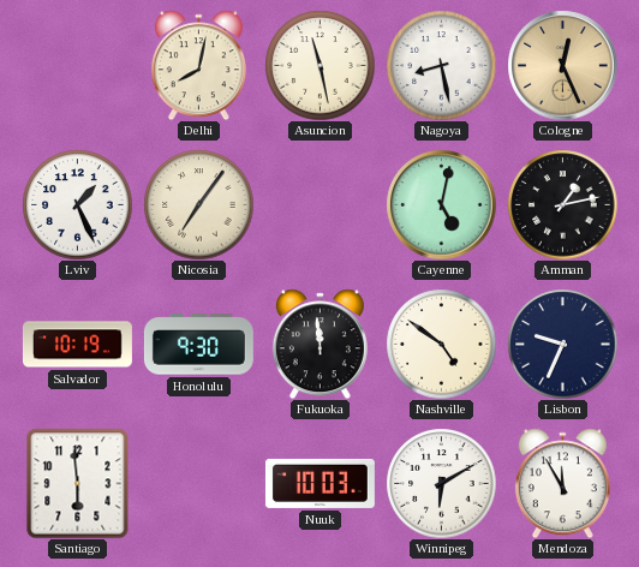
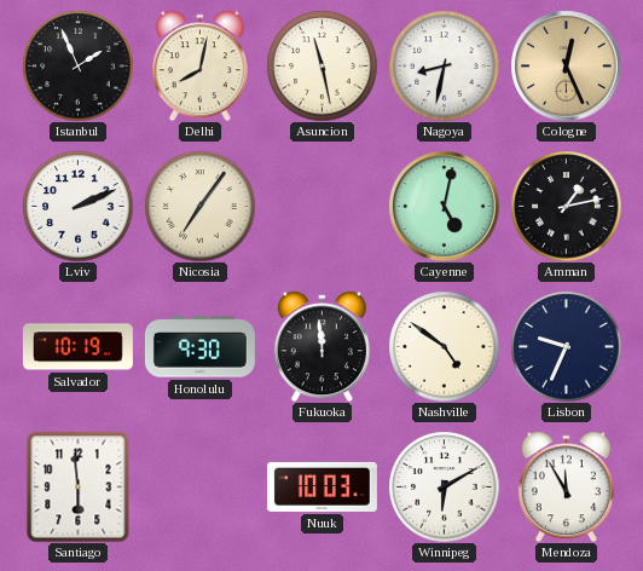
Istanbul: none -> 1:56 (77, 65)
Nagoya: 8:28 -> 8:32 (444, 65)
Lviv: 1:26 -> 2:11 (77, 206)
